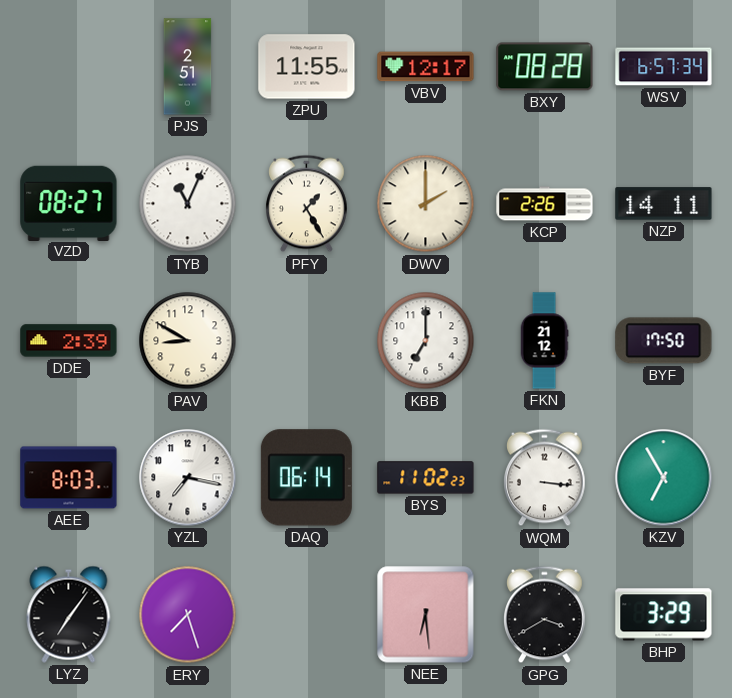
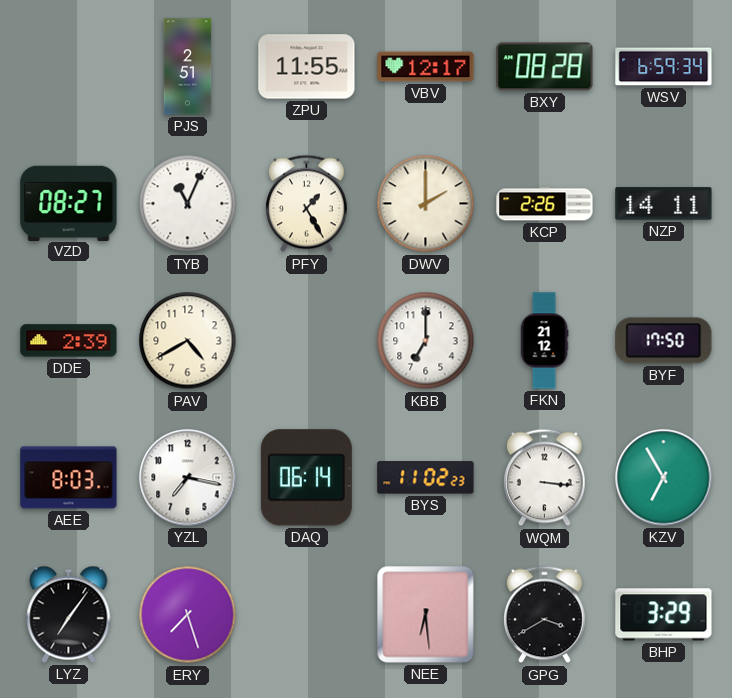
WSV: 6:57 -> 6:59 (664, 67)
PAV: 8:50 -> 4:40 (188, 341)
